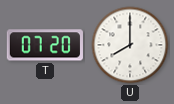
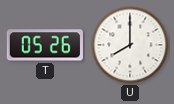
T: 07:20 -> 05:26 (45, 45)
